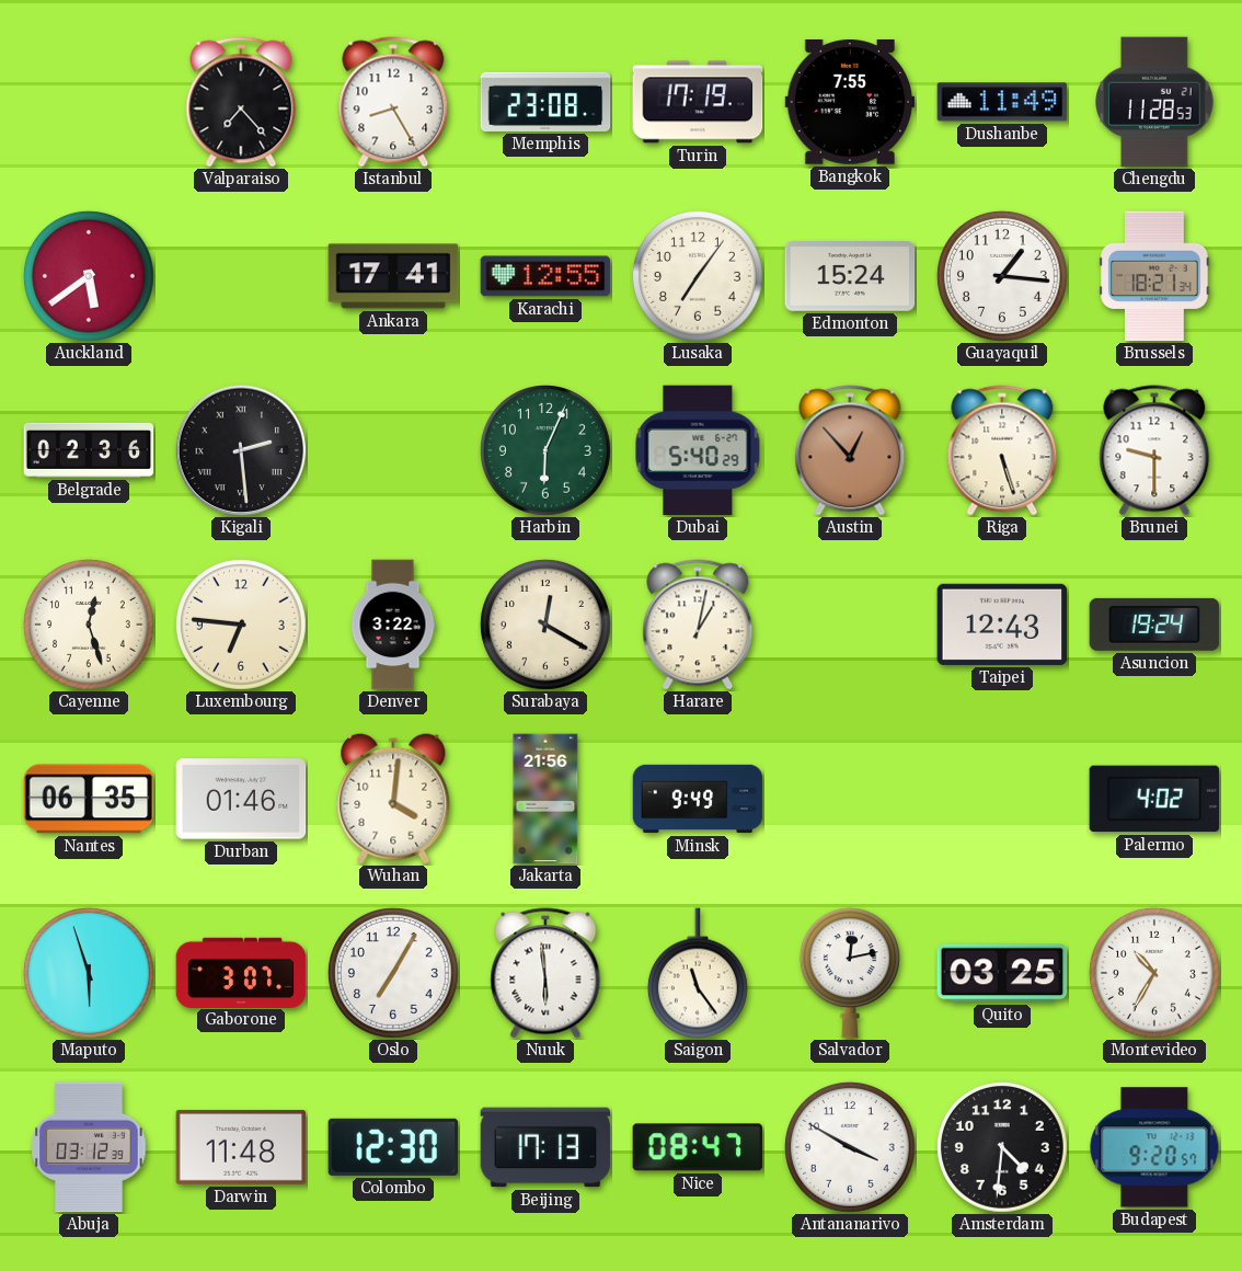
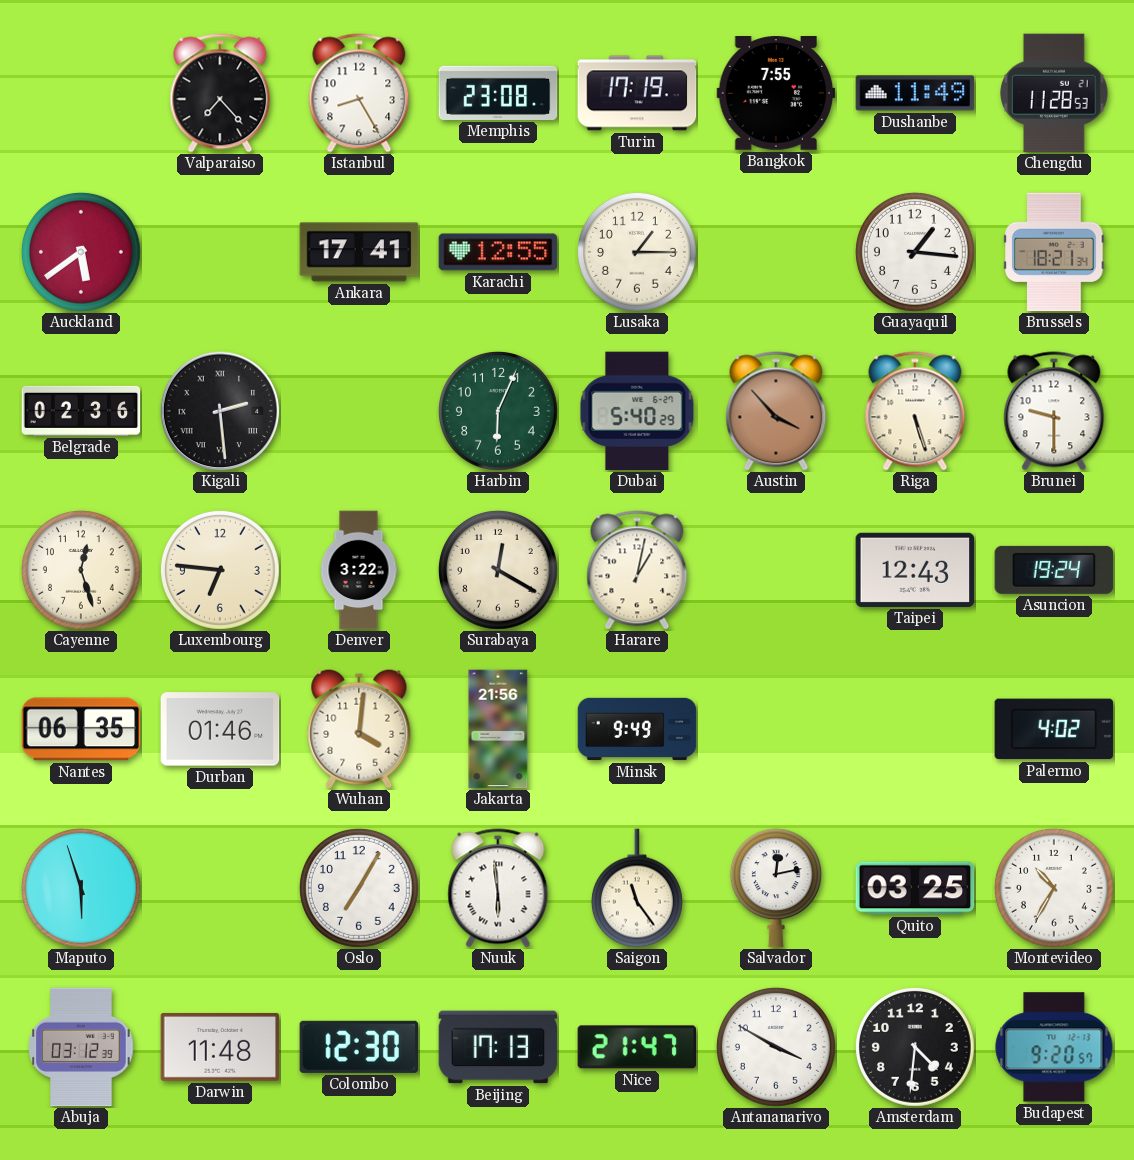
Lusaka: 7:06 -> 1:15 (637, 252)
Edmonton: 15:24 -> none (850, 277)
Austin: 12:53 -> 3:53 (776, 411)
Gaborone: 3:07 -> none (241, 972)
Nice: 08:47 -> 21:47 (637, 1047)
